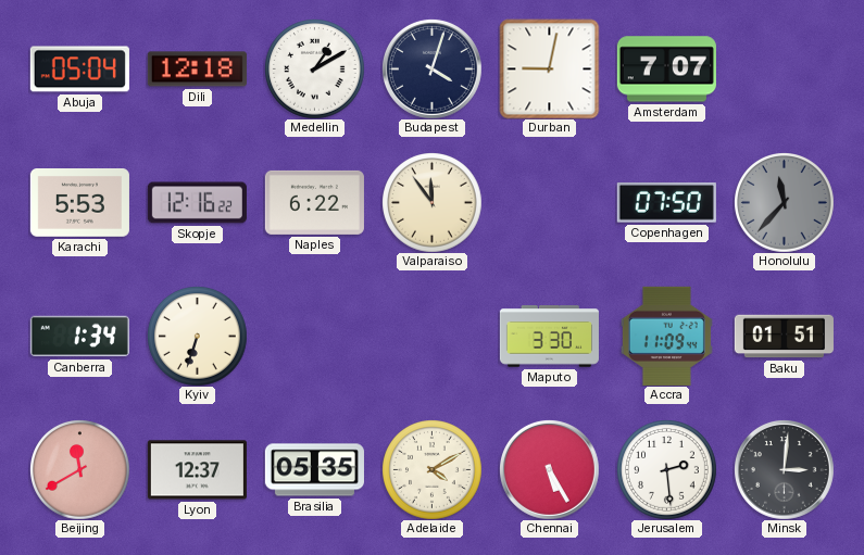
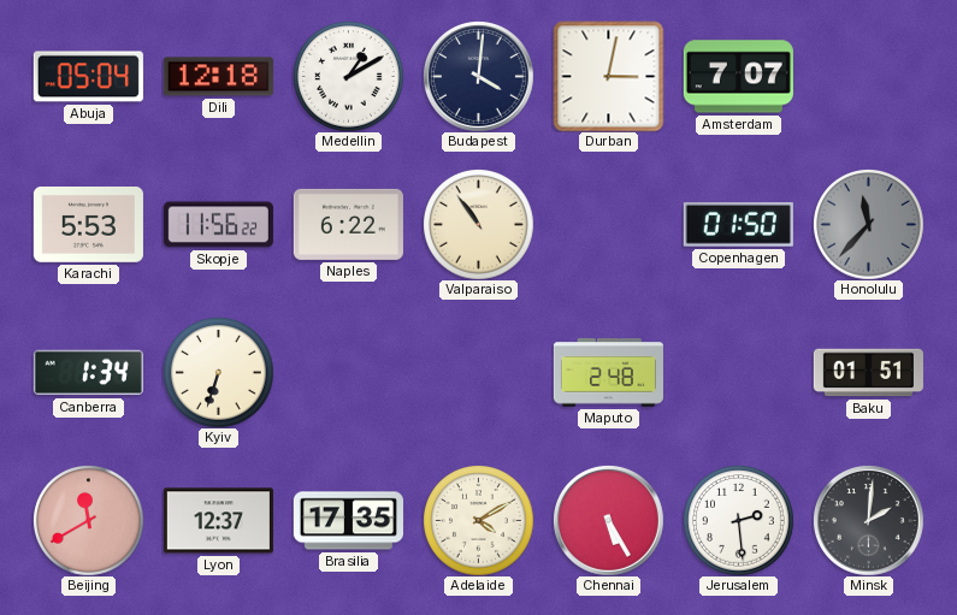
Budapest: 4:03 -> 4:01 (478, 76)
Durban: 9:02 -> 3:02 (608, 76)
Skopje: 12:16 -> 11:56 (218, 225)
Valparaiso: 11:54 -> 10:54 (479, 225)
Copenhagen: 07:50 -> 01:50 (738, 225)
Maputo: 3:30 -> 2:48 (608, 373)
Accra: 11:09 -> none (666, 336)
Brasilia: 05:35 -> 17:35 (348, 521)
Minsk: 3:01 -> 2:01 (868, 520)
